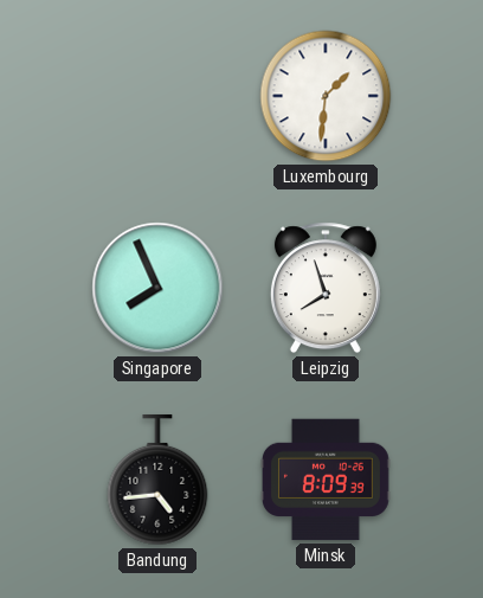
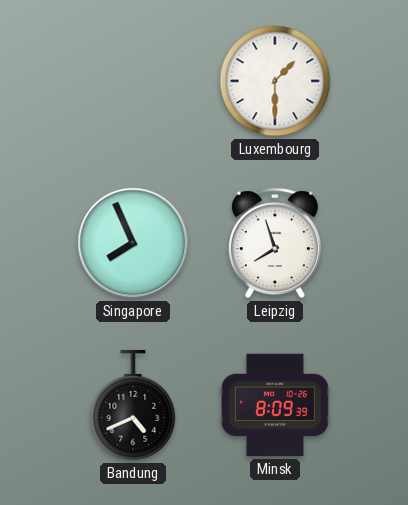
Luxembourg: 1:31 -> 1:30 (275, 81)
Bandung: 4:44 -> 4:41 (133, 405)
